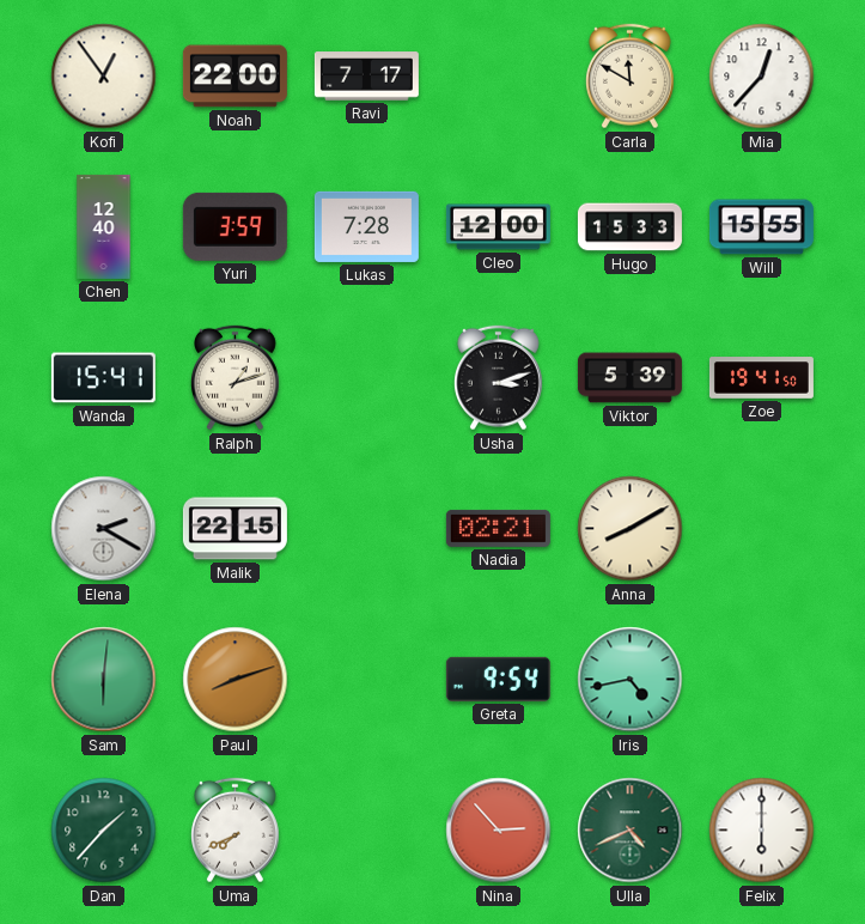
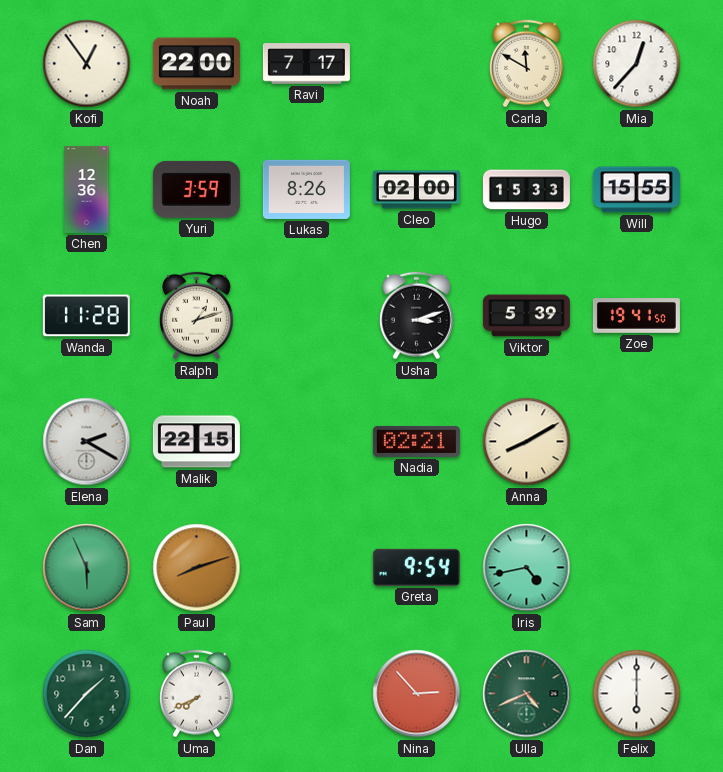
Chen: 12:40 -> 12:36 (87, 189)
Lukas: 7:28 -> 8:26 (306, 189)
Cleo: 12:00 -> 02:00 (416, 190)
Wanda: 15:41 -> 11:28 (86, 316)
Sam: 6:01 -> 5:56 (87, 568)
